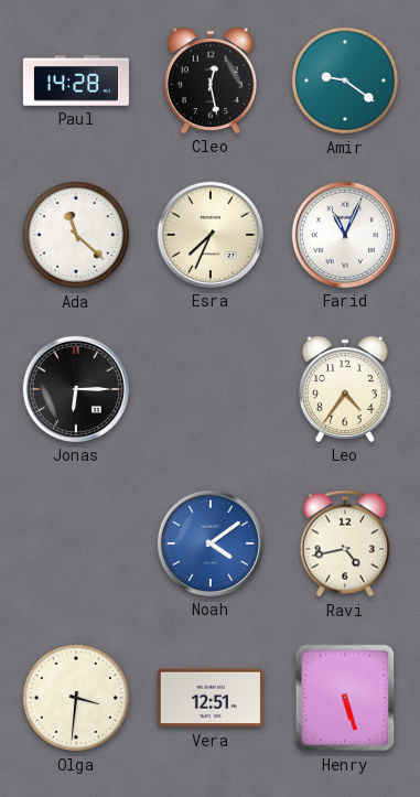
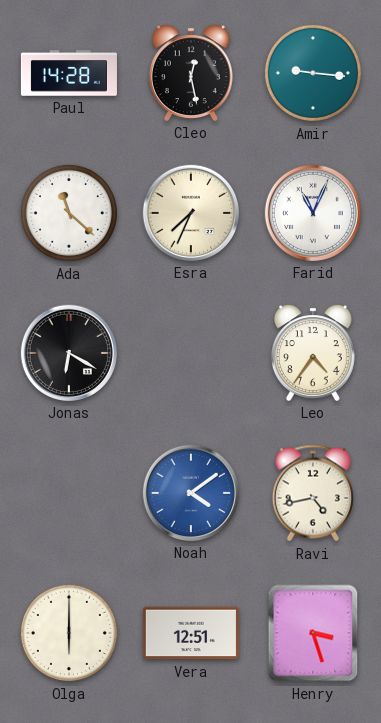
Amir: 9:21 -> 9:16 (313, 73)
Jonas: 6:15 -> 6:20 (69, 353)
Olga: 3:31 -> 6:00 (69, 633)
Henry: 5:27 -> 3:27 (313, 633)
